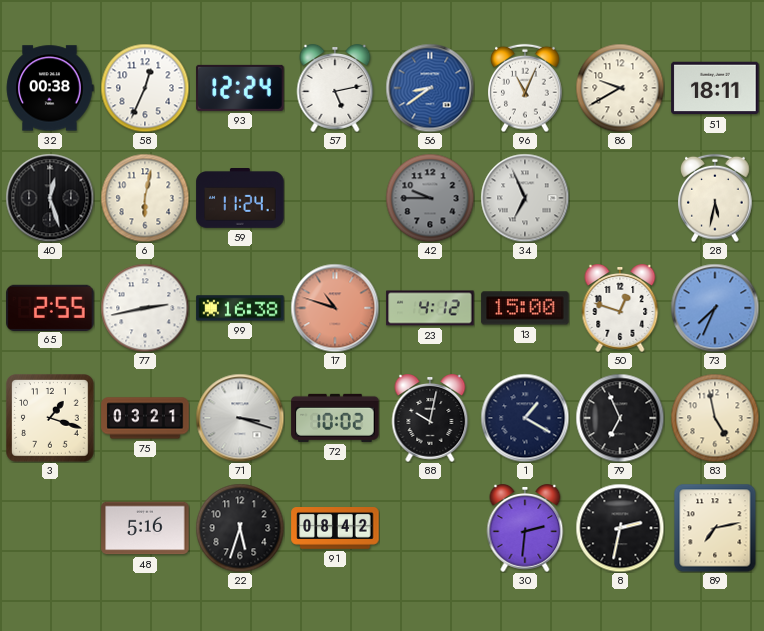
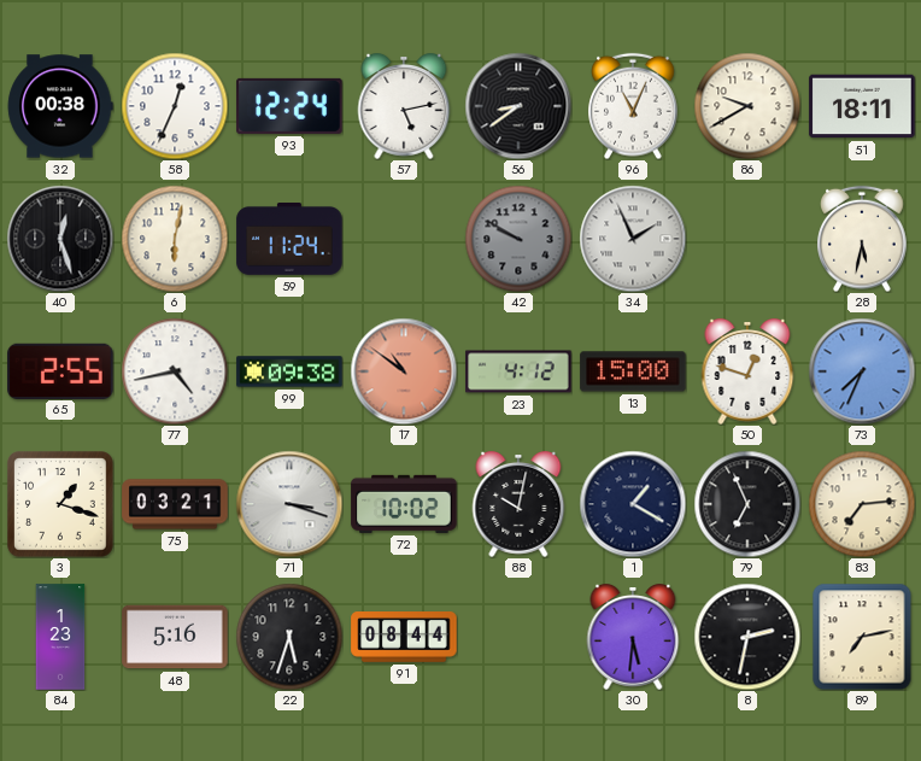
56 dial: blue -> black (518, 106)
42: 9:45 -> 9:50 (518, 239)
34: 6:56 -> 1:56 (633, 239)
77: 2:43 -> 4:43 (175, 371)
99: 16:38 -> 09:38 (289, 371)
17: 10:48 -> 10:51 (404, 371)
83: 4:58 -> 7:14 (862, 504)
84: none -> 1:23 (60, 637)
91: 08:42 -> 08:44 (404, 638)
30: 2:31 -> 5:31 (633, 638)
